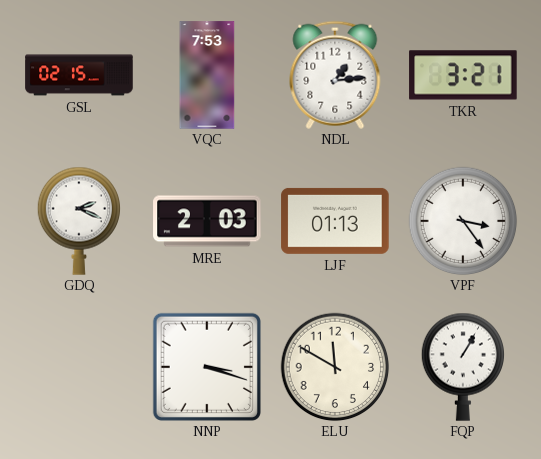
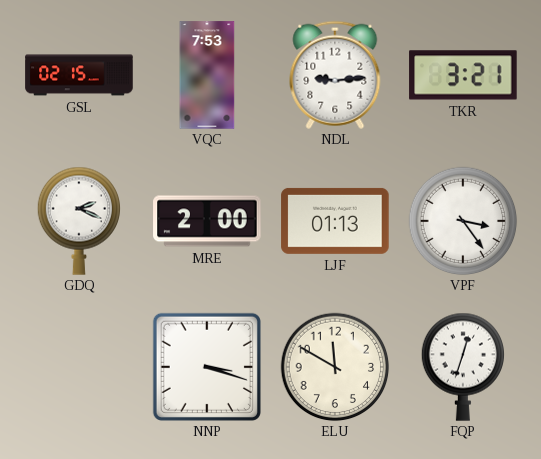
NDL: 1:14 -> 9:14 (335, 75)
MRE: 2:03 -> 2:00 (207, 221)
FQP: 1:05 -> 12:33 (462, 367)
